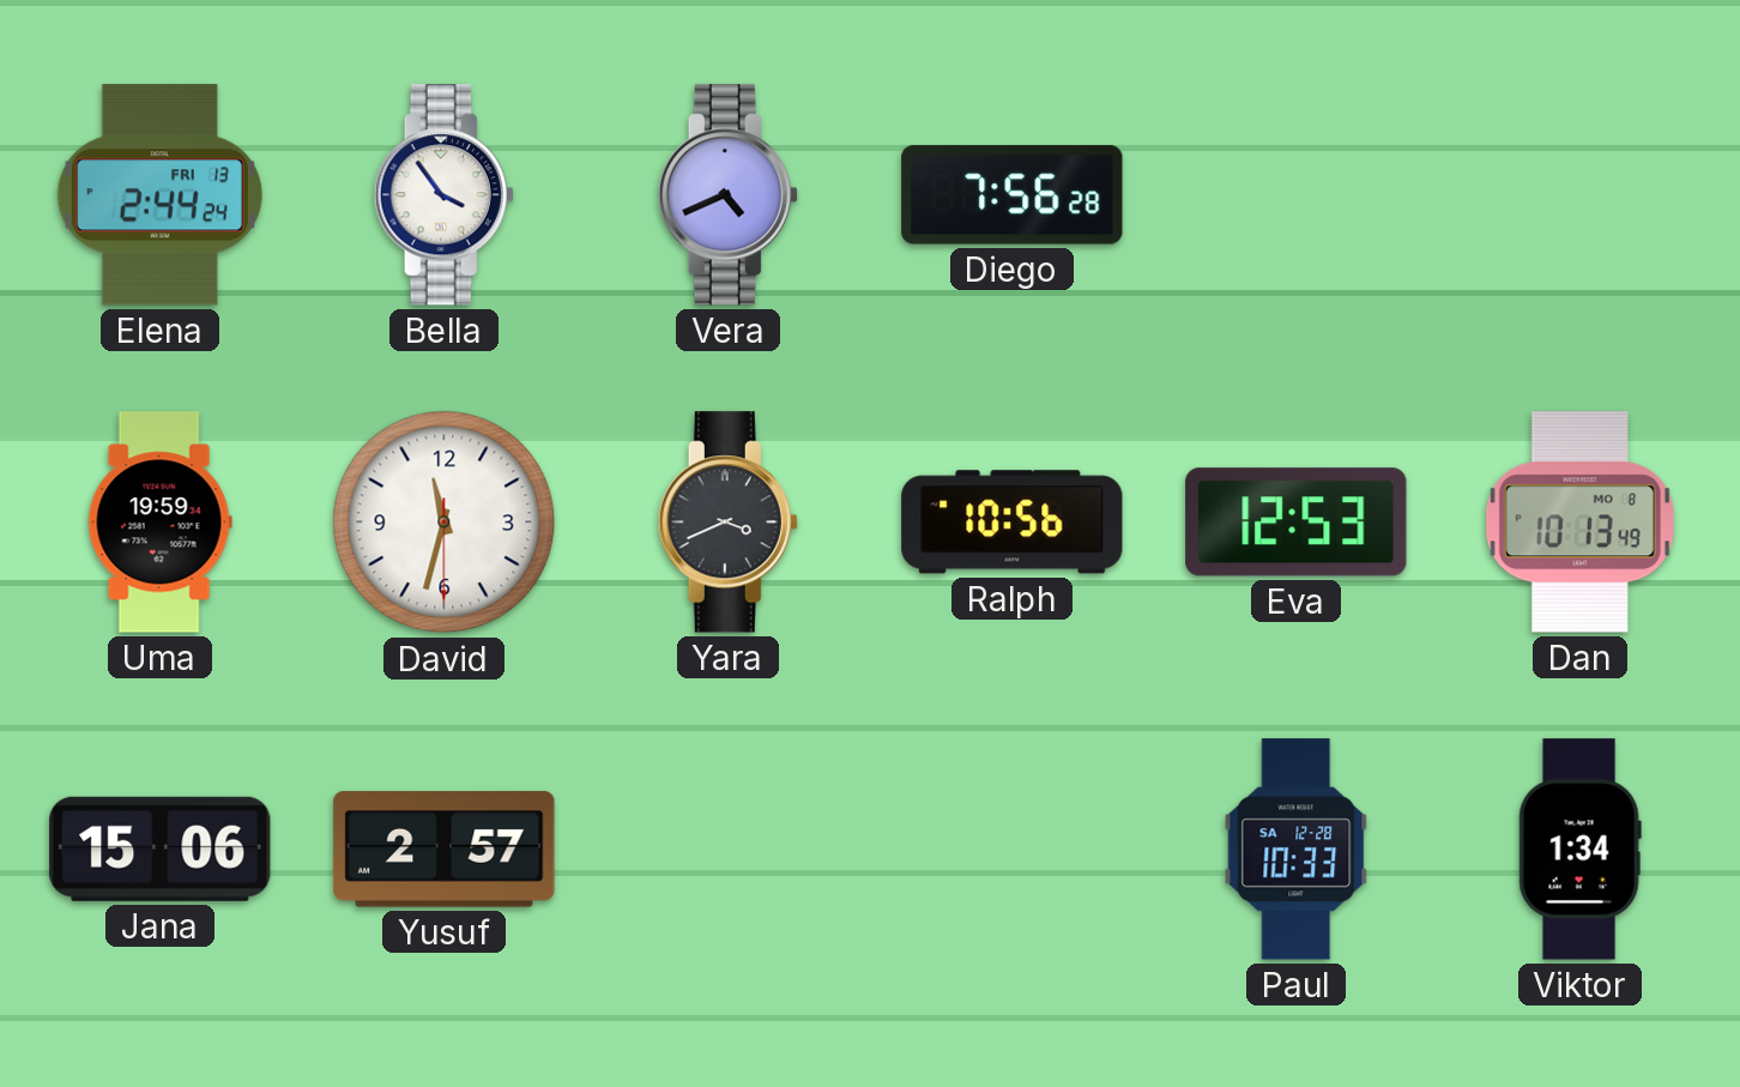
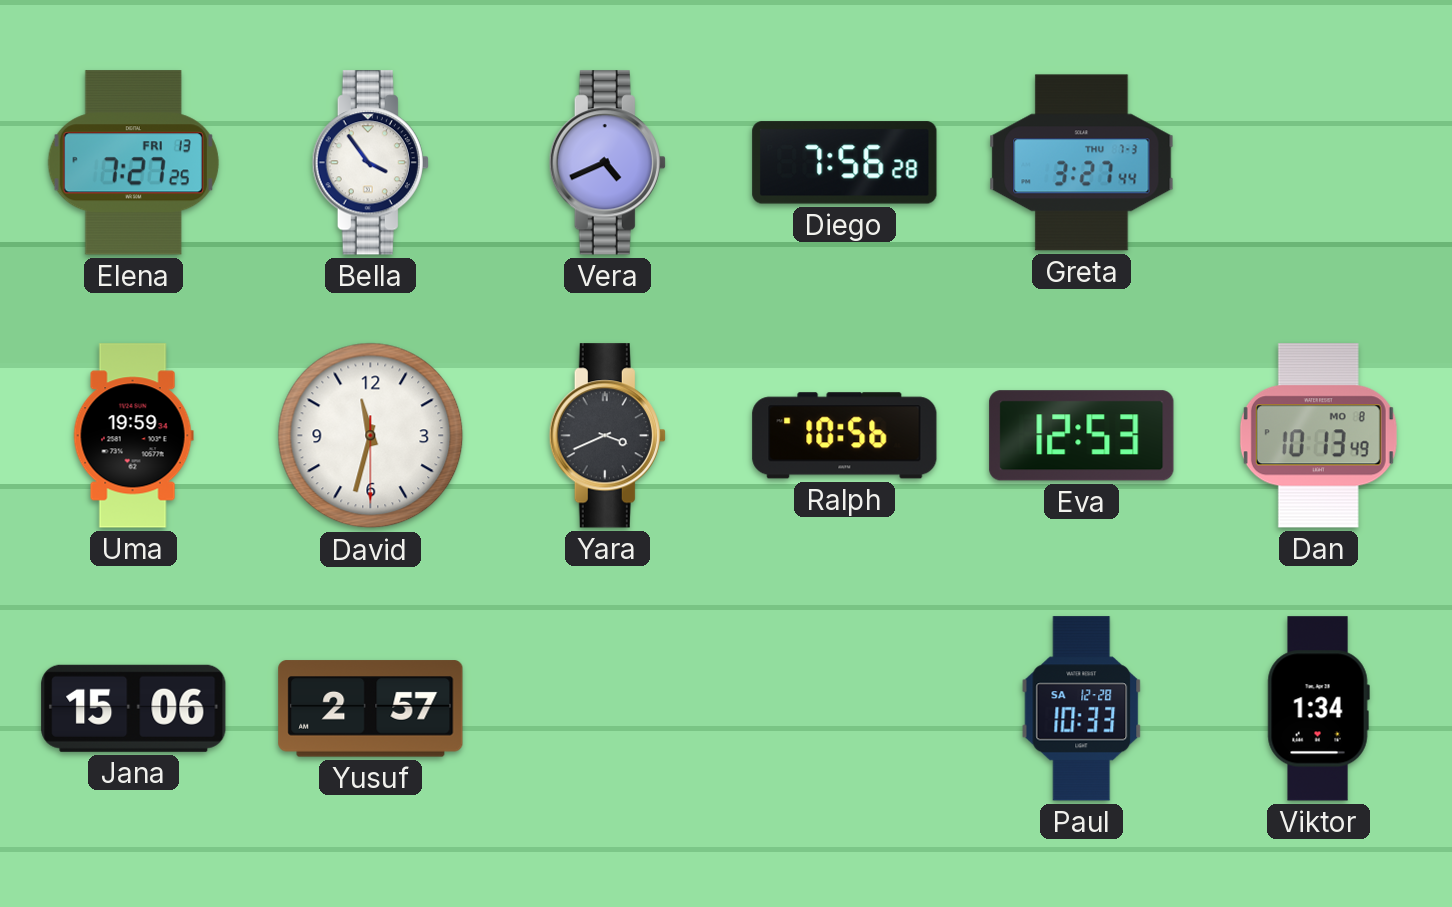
Elena: 2:44 -> 7:27 (133, 163)
Greta: none -> 3:27 (1082, 163)
